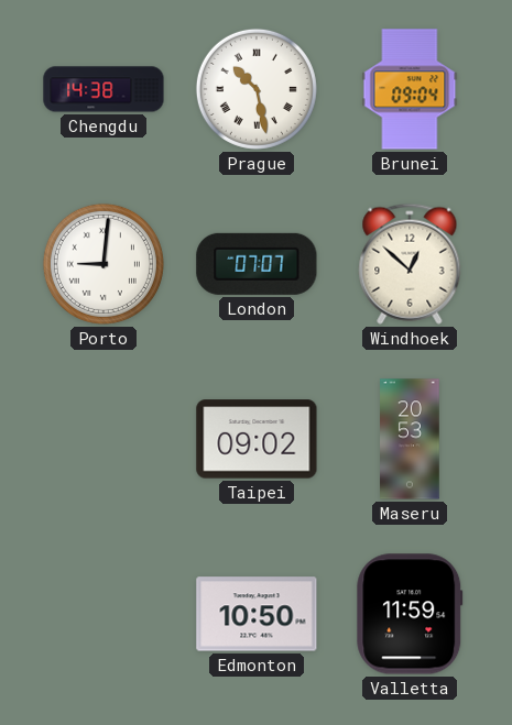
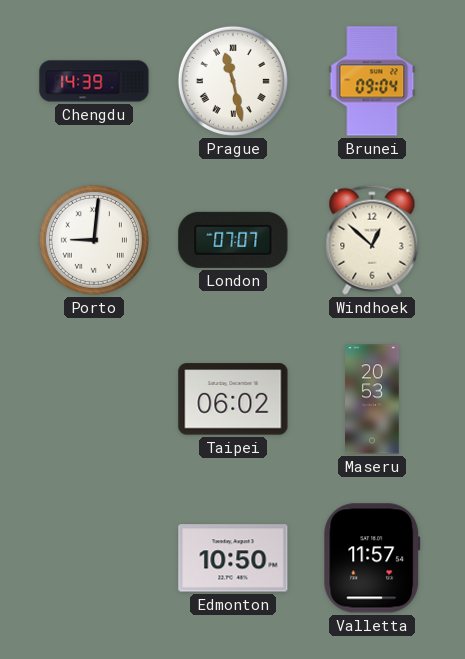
Chengdu: 14:38 -> 14:39 (94, 81)
Prague: 10:28 -> 11:28 (233, 81)
Taipei: 09:02 -> 06:02 (233, 399)
Valletta: 11:59 -> 11:57 (372, 558)
